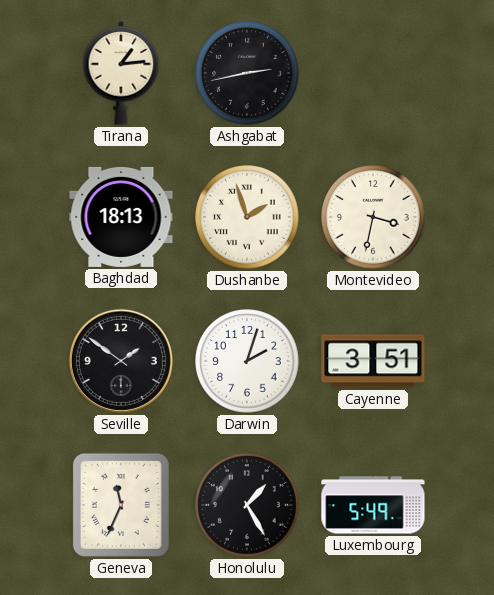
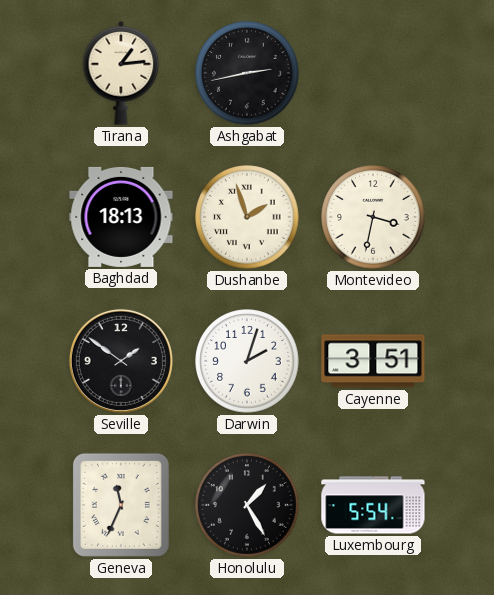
Luxembourg: 5:49 -> 5:54 (373, 505)
